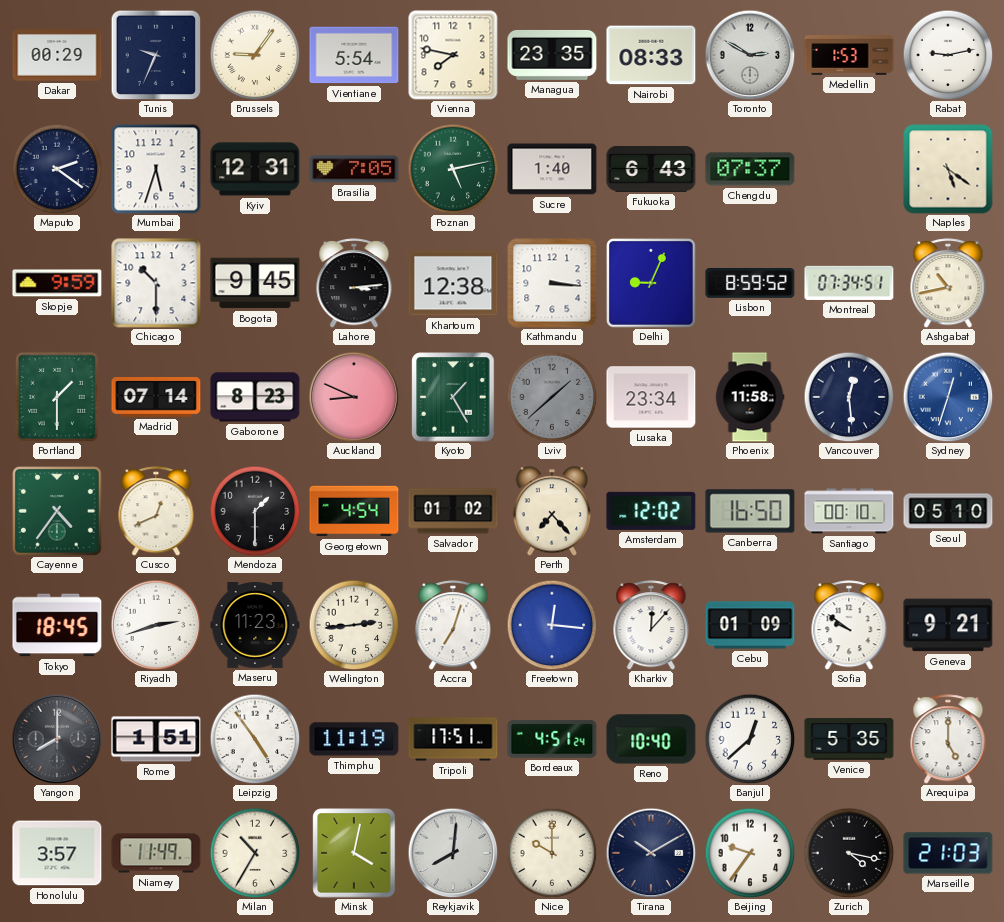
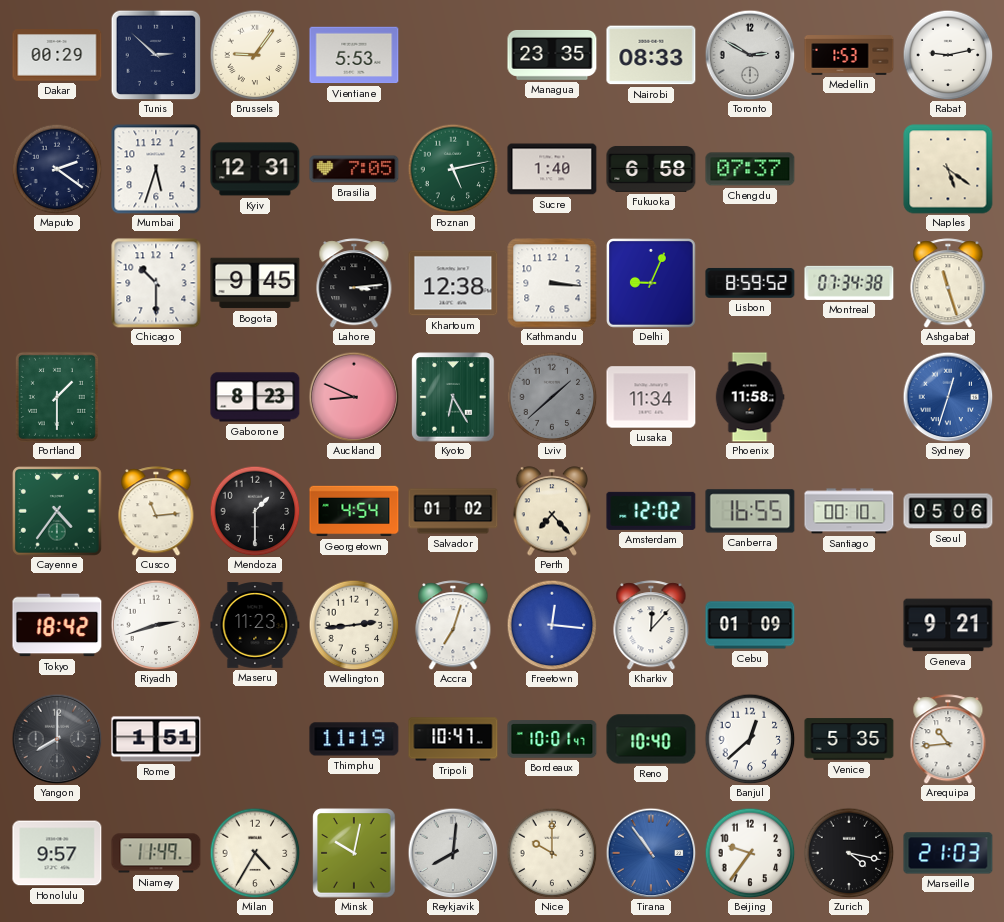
Tunis: 9:34 -> 2:52 (156, 55)
Vientiane: 5:54 -> 5:53 (354, 55)
Vienna: 7:47 -> none (453, 55)
Fukuoka: 6:43 -> 6:58 (651, 169)
Skopje: 9:59 -> none (57, 283)
Montreal: 07:34:51 -> 07:34:38 (849, 283)
Ashgabat: 10:43 -> 11:27 (948, 283)
Madrid: 07:14 -> none (156, 398)
Kyoto: 1:25 -> 6:25 (453, 397)
Lusaka: 23:34 -> 11:34 (651, 397)
Vancouver: 12:29 -> none (849, 397)
Cusco: 12:41 -> 11:14 (156, 511)
Canberra: 16:50 -> 16:55 (750, 511)
Seoul: 05:10 -> 05:06 (948, 511)
Tokyo: 18:45 -> 18:42 (57, 625)
Sofia: 9:51 -> none (849, 625)
Leipzig: 4:54 -> none (255, 739)
Tripoli: 17:51 -> 10:47 (453, 739)
Bordeaux: 4:51 -> 10:01 (552, 739)
Arequipa: 5:00 -> 10:44 (948, 739)
Honolulu: 3:57 -> 9:57 (57, 853)
Milan: 10:35 -> 4:35 (255, 853)
Minsk: 4:02 -> 10:02 (354, 853)
Tirana: 10:10 -> 10:54 (651, 853)
Tirana dial: navy -> blue (651, 853)
